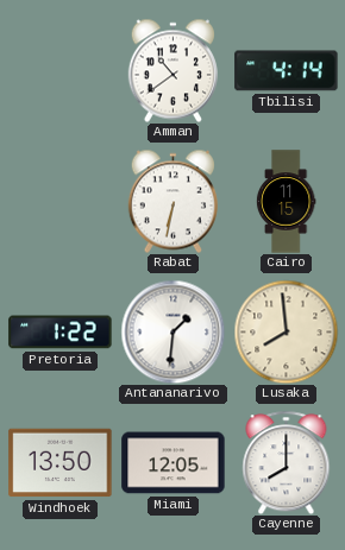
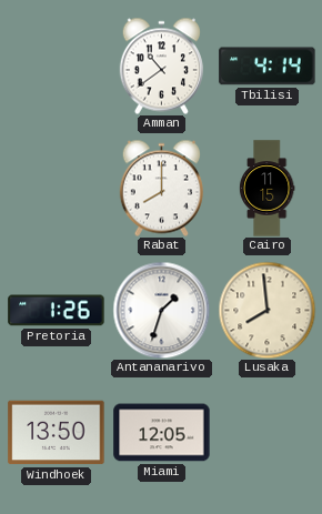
Rabat: 6:32 -> 8:00 (161, 188)
Pretoria: 1:22 -> 1:26 (57, 311)
Antananarivo: 1:31 -> 1:33 (161, 310)
Cayenne: 8:00 -> none (287, 462)
